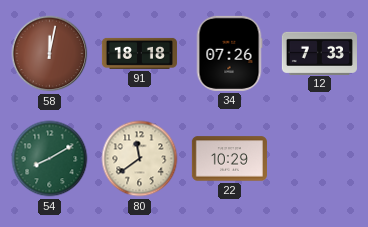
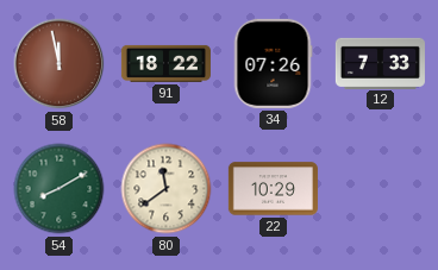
58: 12:02 -> 11:58 (60, 64)
91: 18:18 -> 18:22 (165, 63)
